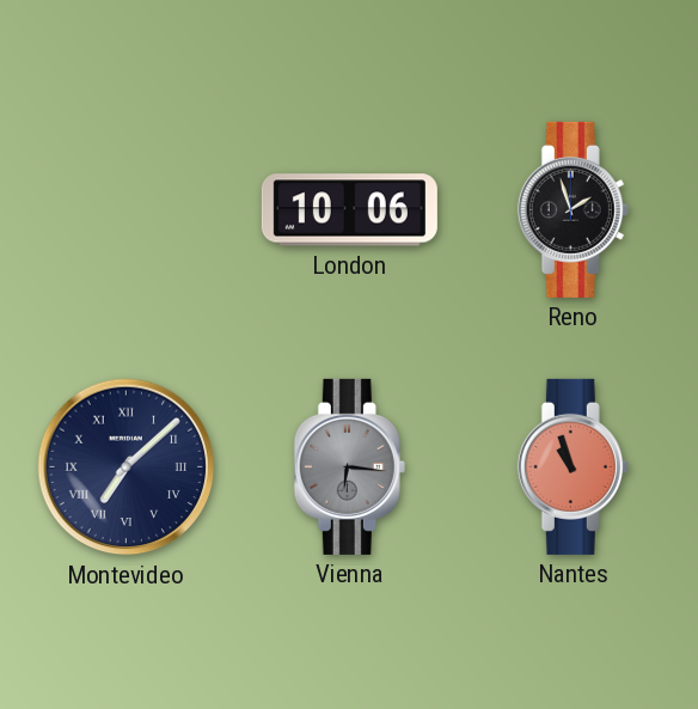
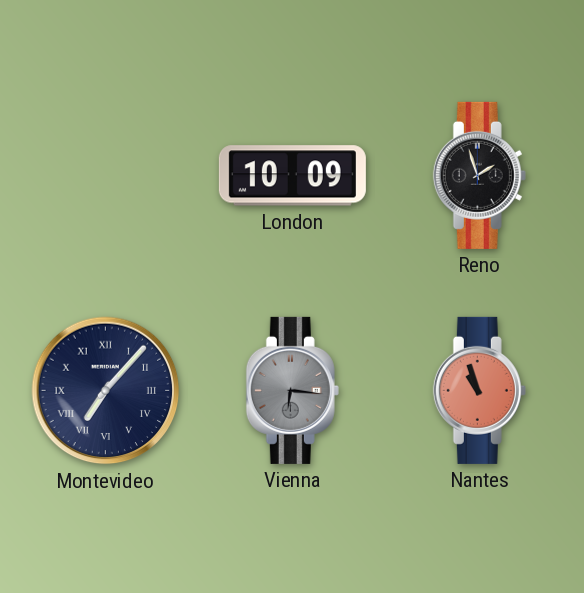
London: 10:06 -> 10:09 (292, 176)
Montevideo: 7:08 -> 7:07 (106, 391)
